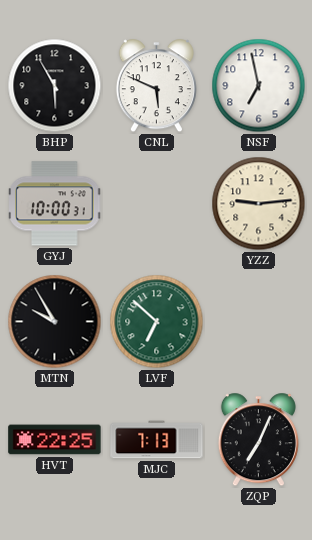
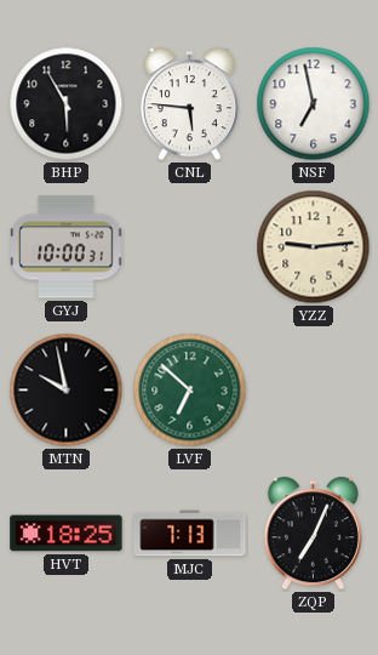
CNL: 5:49 -> 5:46 (189, 104)
MTN: 9:55 -> 9:58 (67, 391)
HVT: 22:25 -> 18:25 (67, 534)
